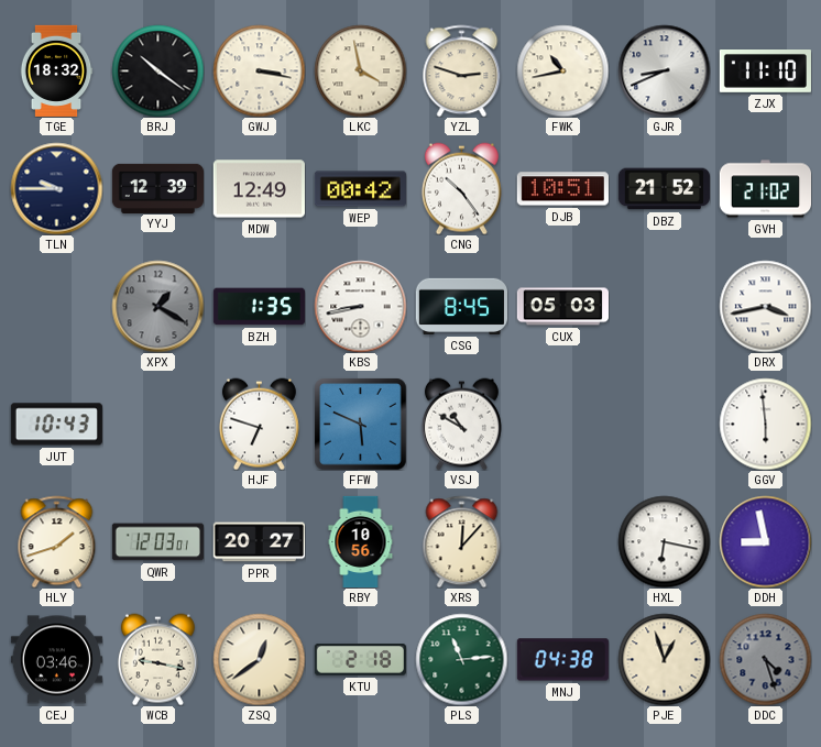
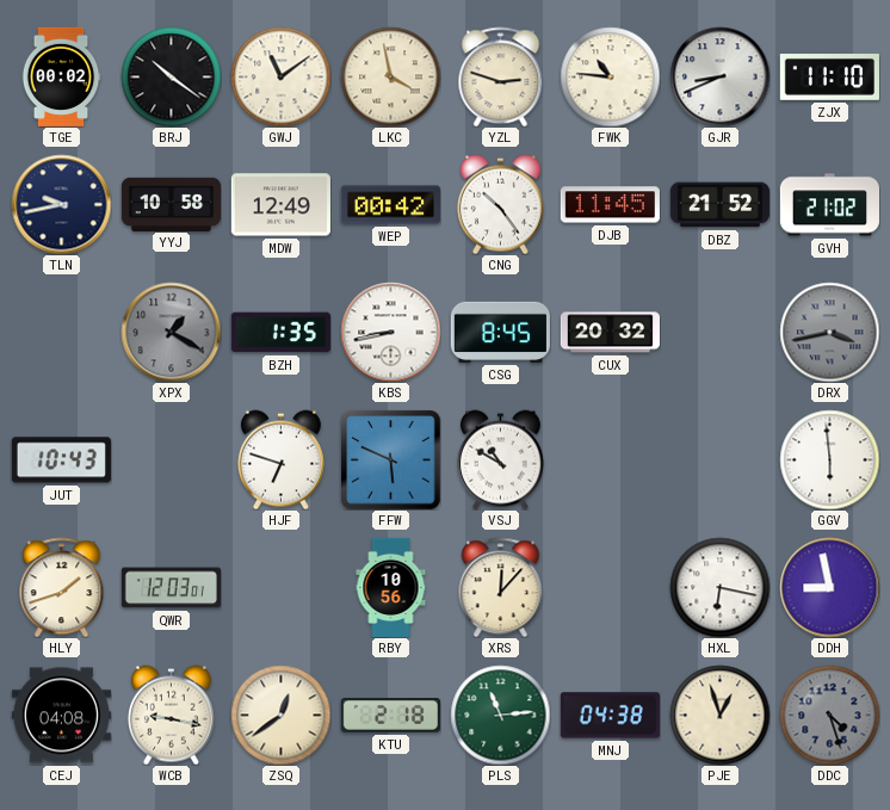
TGE: 18:32 -> 00:02 (61, 76)
GWJ: 3:17 -> 11:09 (280, 76)
FWK: 10:43 -> 10:46 (610, 76)
TLN: 9:45 -> 9:43 (61, 204)
YYJ: 12:39 -> 10:58 (171, 204)
DJB: 10:51 -> 11:45 (610, 205)
CUX: 05:03 -> 20:32 (610, 333)
DRX dial: white -> grey (829, 332)
PPR: 20:27 -> none (259, 542)
CEJ: 03:46 -> 04:08 (61, 716)
